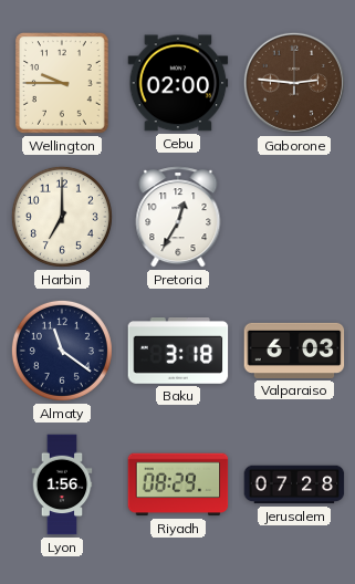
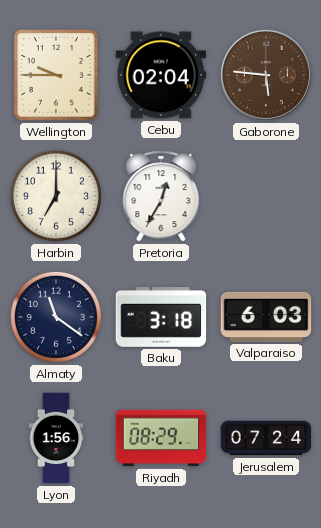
Cebu: 02:00 -> 02:04 (161, 75)
Gaborone: 2:46 -> 5:46 (266, 75)
Jerusalem: 07:28 -> 07:24 (266, 438)
